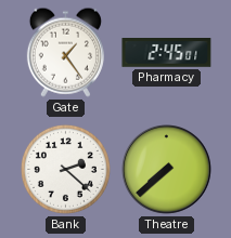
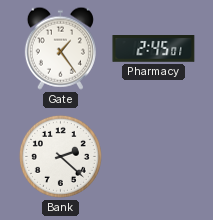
Theatre: 7:38 -> none (167, 170)
